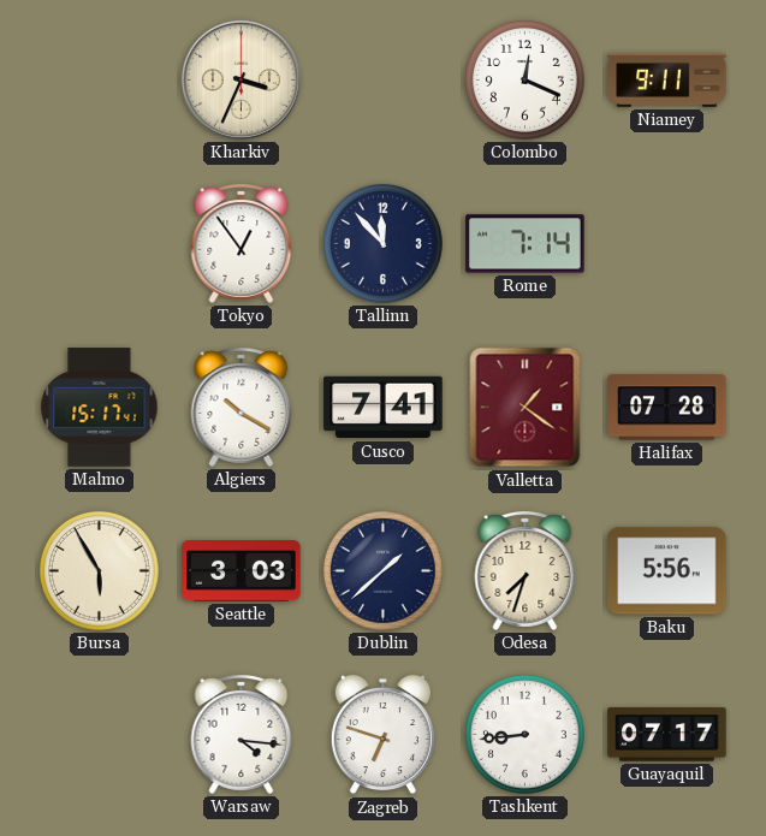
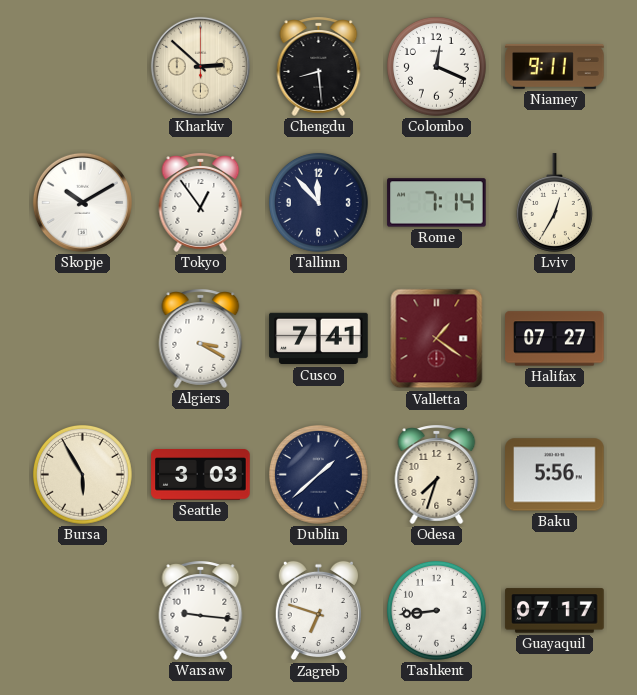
Kharkiv: 3:34 -> 2:52 (200, 66)
Chengdu: none -> 8:29 (319, 66)
Skopje: none -> 10:10 (82, 202)
Lviv: none -> 12:35 (554, 203)
Malmo: 15:17 -> none (100, 408)
Algiers: 10:20 -> 3:20 (201, 338)
Halifax: 07:28 -> 07:27 (555, 339)
Warsaw: 4:16 -> 9:16 (201, 610)
